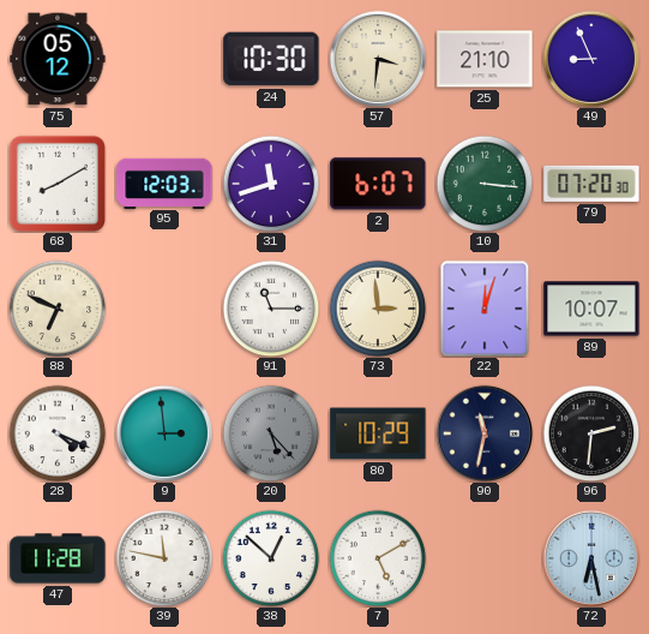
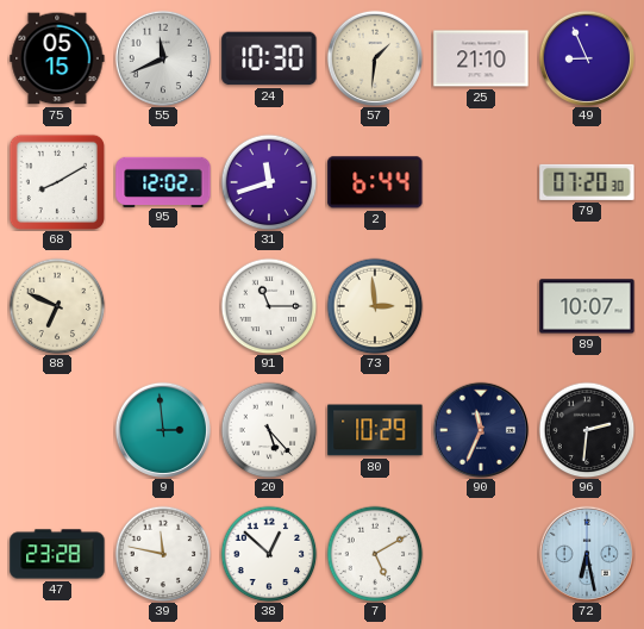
75: 05:12 -> 05:15 (57, 58)
55: none -> 11:41 (162, 57)
57: 3:31 -> 1:31 (374, 57)
95: 12:03 -> 12:02 (163, 181)
2: 6:07 -> 6:44 (375, 182)
10: 3:16 -> none (485, 184)
22: 12:03 -> none (485, 309)
28: 4:19 -> none (58, 433)
20 dial: grey -> white (269, 430)
90: 11:32 -> 11:34 (480, 429)
47: 11:28 -> 23:28 (57, 554)
